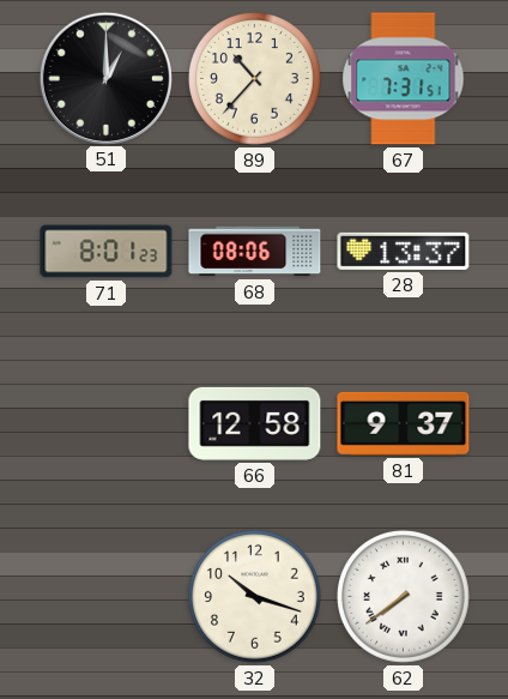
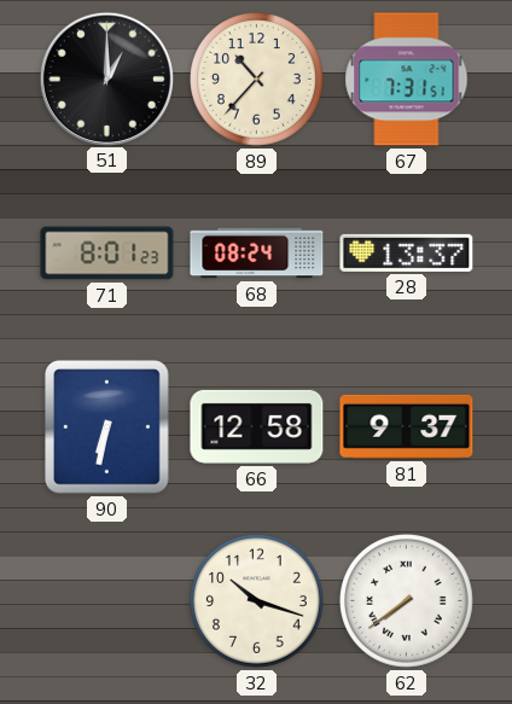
68: 08:06 -> 08:24 (257, 254)
90: none -> 6:32 (107, 427)
